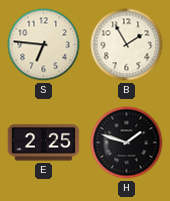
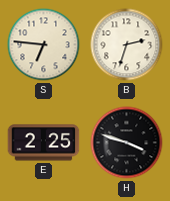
B: 1:55 -> 2:33 (127, 45)
H: 1:48 -> 3:48 (127, 143)
